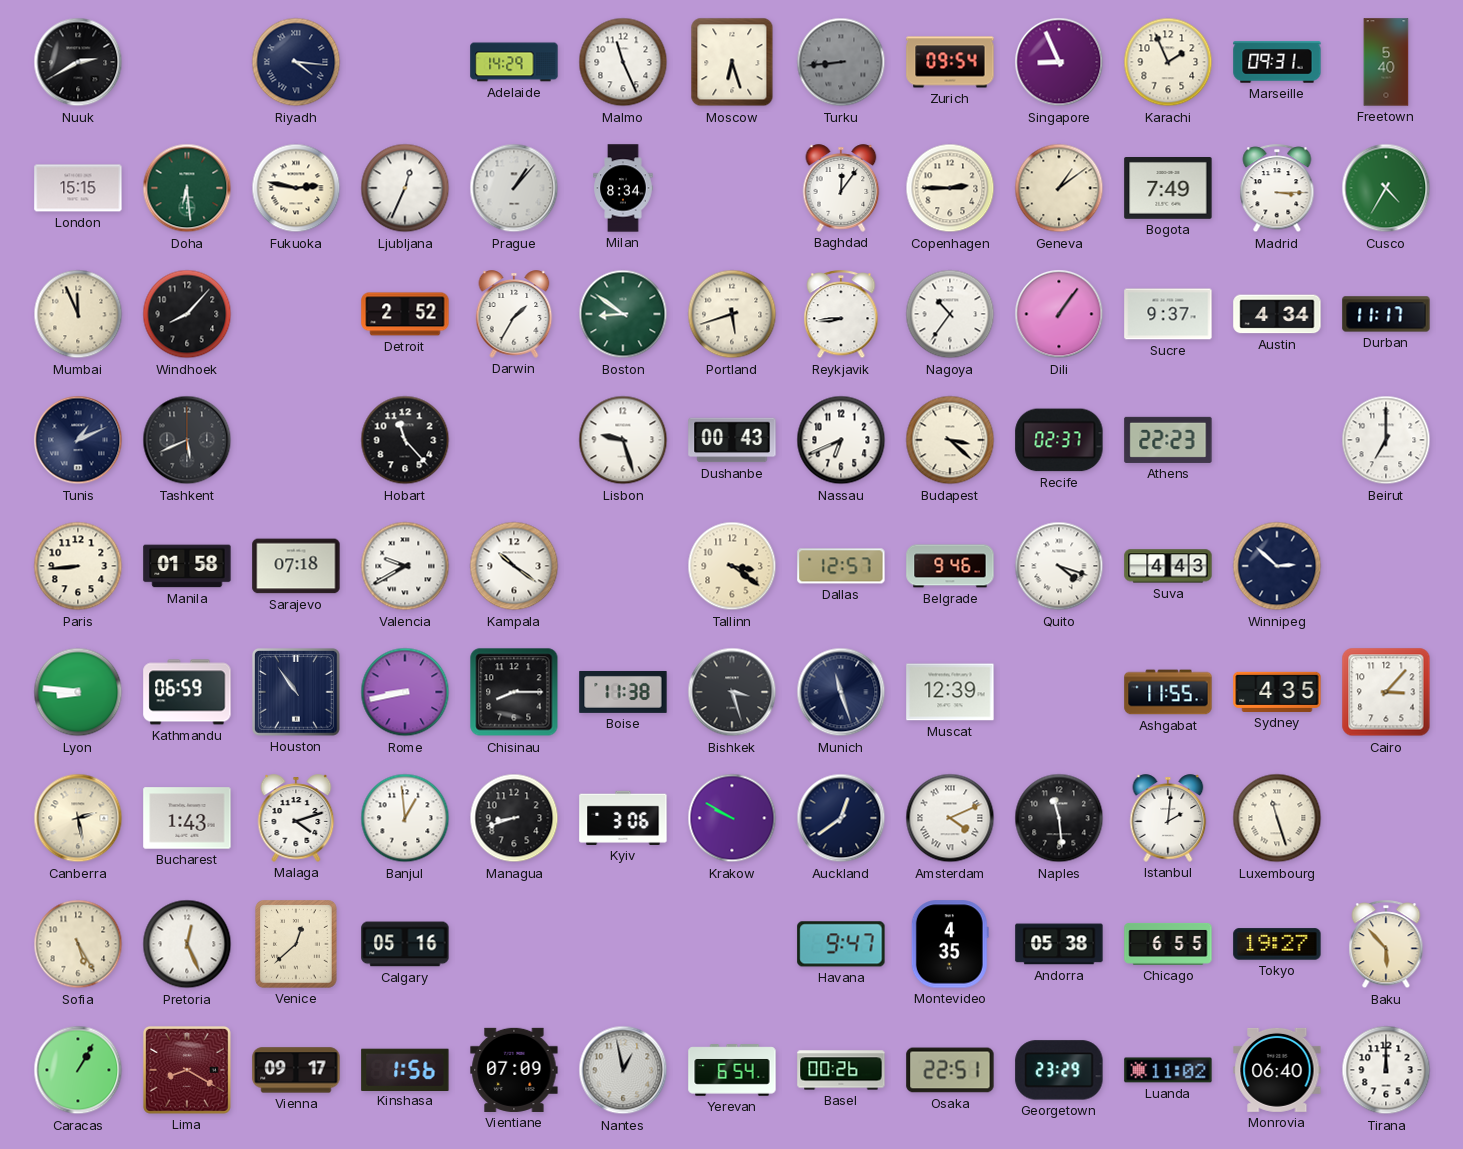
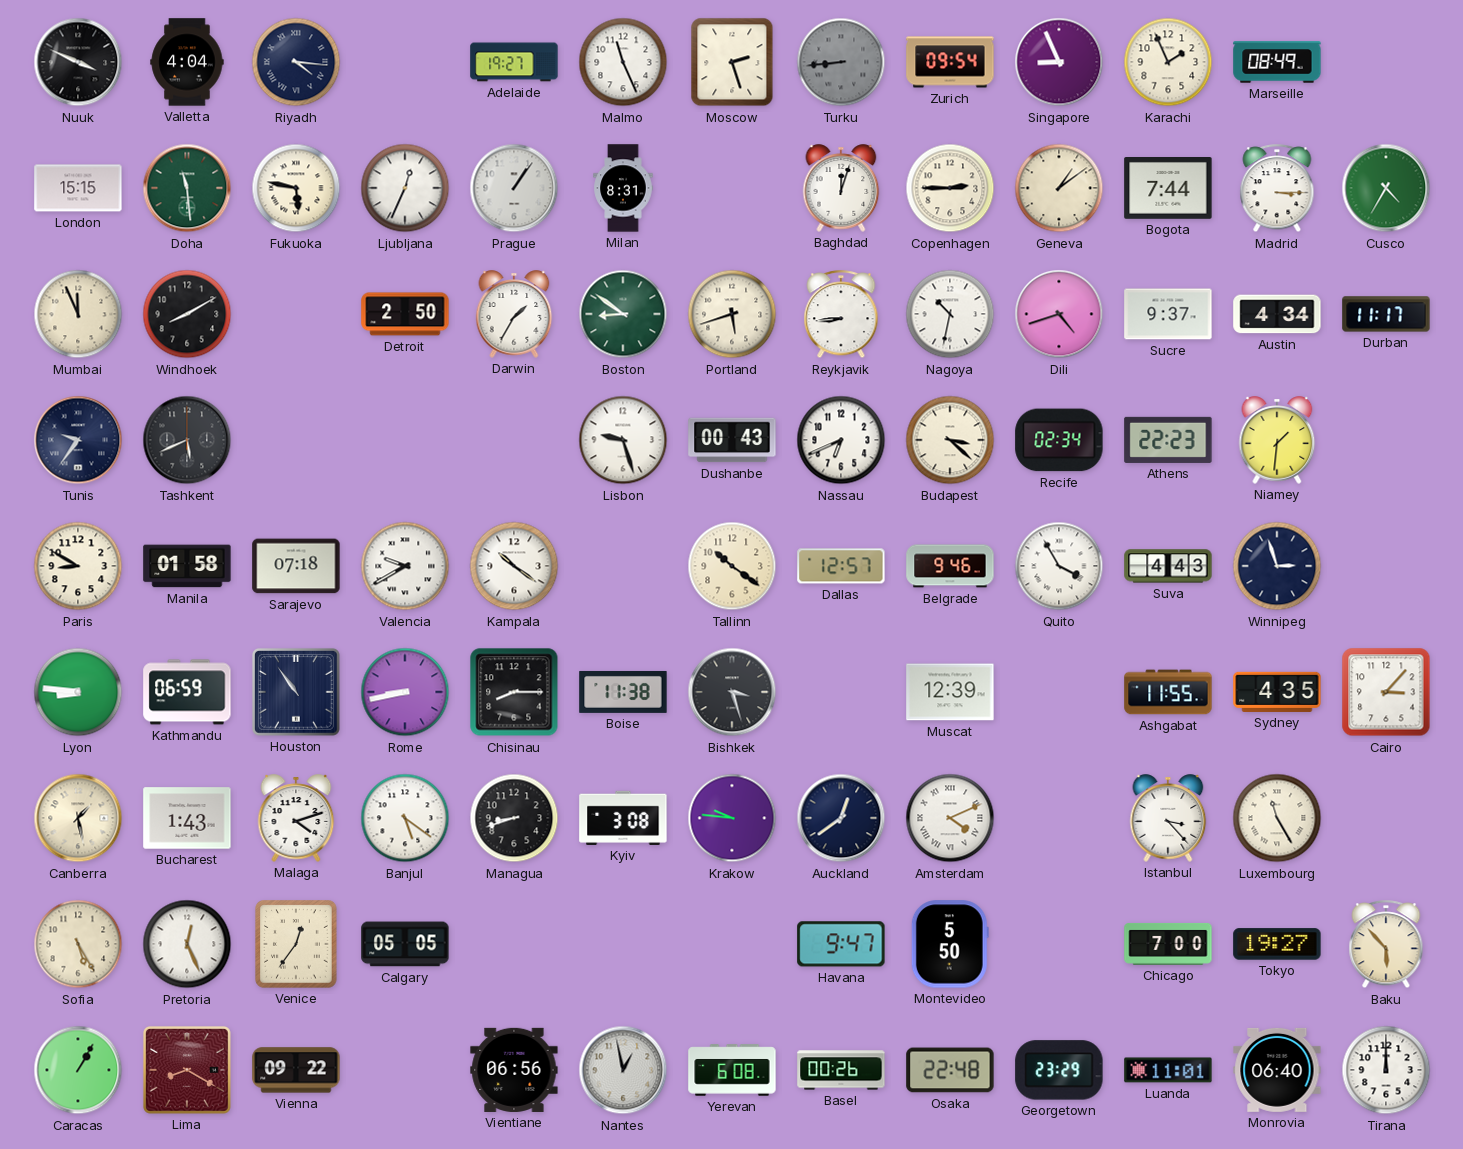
Nuuk: 2:40 -> 3:49 (78, 62)
Valletta: none -> 4:04 (187, 62)
Adelaide: 14:29 -> 19:27 (514, 62)
Moscow: 6:27 -> 2:27 (732, 62)
Marseille: 09:31 -> 08:49 (1277, 62)
Freetown: 5:40 -> none (1386, 62)
Doha: 6:29 -> 11:29 (187, 188)
Fukuoka: 2:47 -> 5:47 (296, 188)
Prague: 1:07 -> 1:06 (514, 188)
Milan: 8:34 -> 8:31 (623, 188)
Baghdad: 12:06 -> 12:03 (841, 188)
Bogota: 7:49 -> 7:44 (1168, 189)
Windhoek: 8:07 -> 8:10 (187, 314)
Detroit: 2:52 -> 2:50 (405, 314)
Nagoya: 10:36 -> 10:32 (950, 314)
Dili: 1:06 -> 4:42 (1059, 314)
Tunis: 1:11 -> 9:36 (78, 440)
Hobart: 11:23 -> none (405, 440)
Recife: 02:37 -> 02:34 (1059, 440)
Niamey: none -> 1:31 (1277, 440)
Beirut: 7:00 -> none (1386, 440)
Paris: 8:44 -> 8:50 (78, 566)
Tallinn: 3:21 -> 10:21 (732, 566)
Quito: 4:18 -> 3:55 (1059, 566)
Winnipeg: 2:52 -> 2:57 (1277, 566)
Munich: 11:27 -> none (841, 692)
Canberra: 2:28 -> 1:28 (78, 818)
Banjul: 12:59 -> 5:21 (405, 818)
Kyiv: 3:06 -> 3:08 (623, 818)
Krakow: 9:50 -> 9:46 (732, 818)
Naples: 11:29 -> none (1059, 818)
Istanbul: 2:01 -> 3:23 (1168, 818)
Luxembourg: 11:27 -> 11:25 (1277, 818)
Venice: 12:38 -> 12:36 (296, 944)
Calgary: 05:16 -> 05:05 (405, 944)
Montevideo: 4:35 -> 5:50 (950, 944)
Andorra: 05:38 -> none (1059, 944)
Chicago: 6:55 -> 7:00 (1168, 944)
Vienna: 09:17 -> 09:22 (296, 1070)
Kinshasa: 1:56 -> none (405, 1069)
Vientiane: 07:09 -> 06:56 (514, 1070)
Yerevan: 6:54 -> 6:08 (732, 1070)
Osaka: 22:51 -> 22:48 (950, 1070)
Luanda: 11:02 -> 11:01 (1168, 1070)
